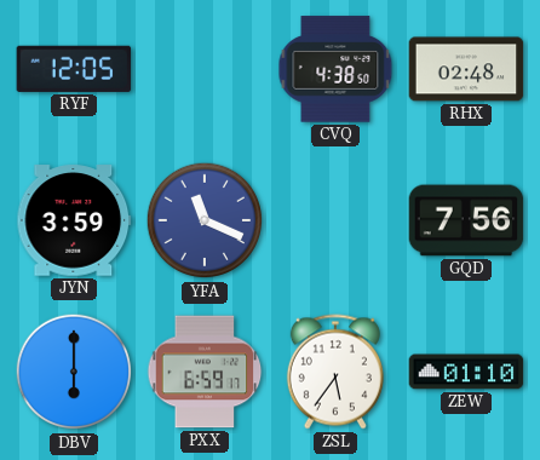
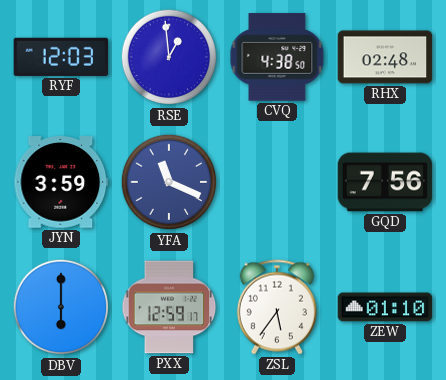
RYF: 12:05 -> 12:03 (61, 57)
RSE: none -> 12:59 (169, 57)
PXX: 6:59 -> 12:59 (169, 307)
